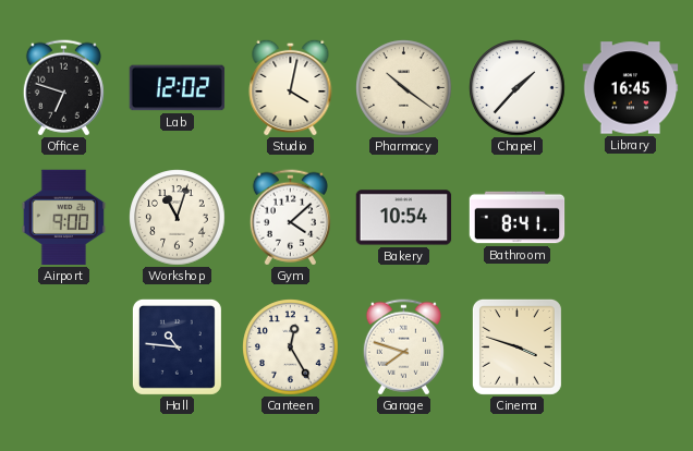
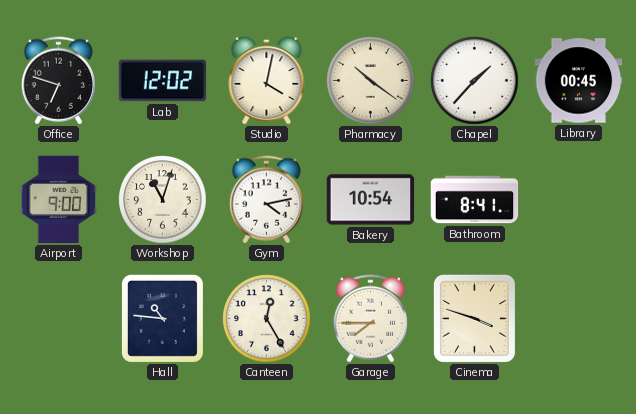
Library: 16:45 -> 00:45 (579, 81)
Gym: 4:08 -> 4:13 (266, 200)
Garage: 7:48 -> 7:45 (370, 319)
